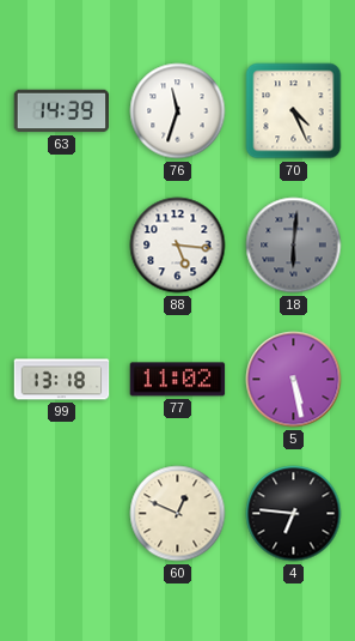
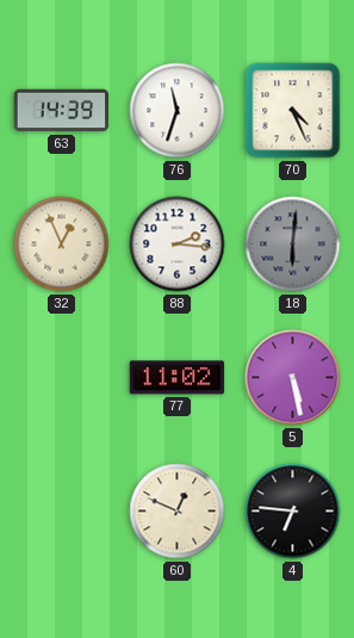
32: none -> 12:56 (62, 244)
88: 5:16 -> 2:16 (178, 244)
99: 13:18 -> none (62, 380)
